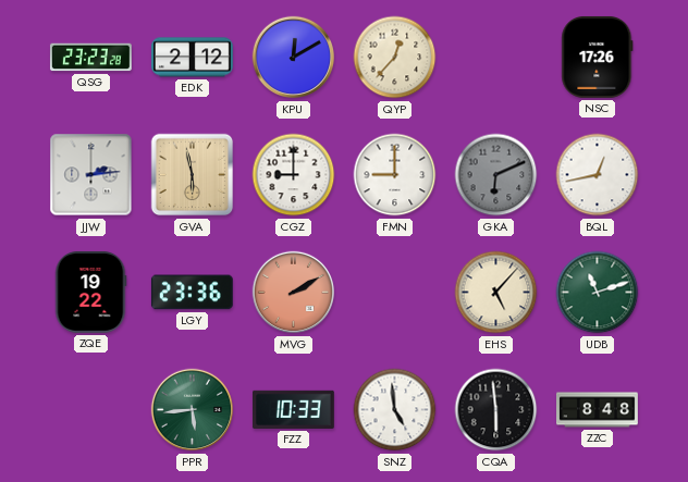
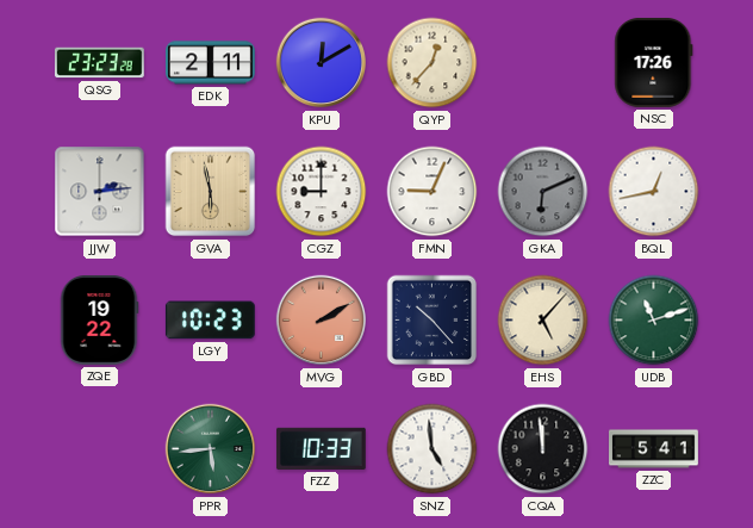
EDK: 2:12 -> 2:11 (210, 63)
FMN: 9:00 -> 9:04 (432, 192)
LGY: 23:36 -> 10:23 (210, 321)
GBD: none -> 10:23 (432, 321)
CQA: 5:59 -> 11:59 (543, 449)
ZZC: 8:48 -> 5:41 (654, 449)
